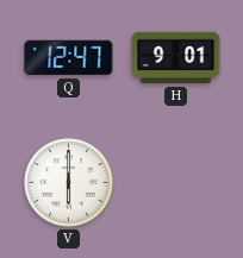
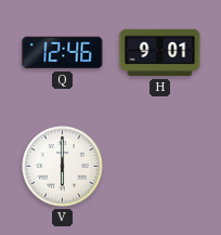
Q: 12:47 -> 12:46 (63, 53)
